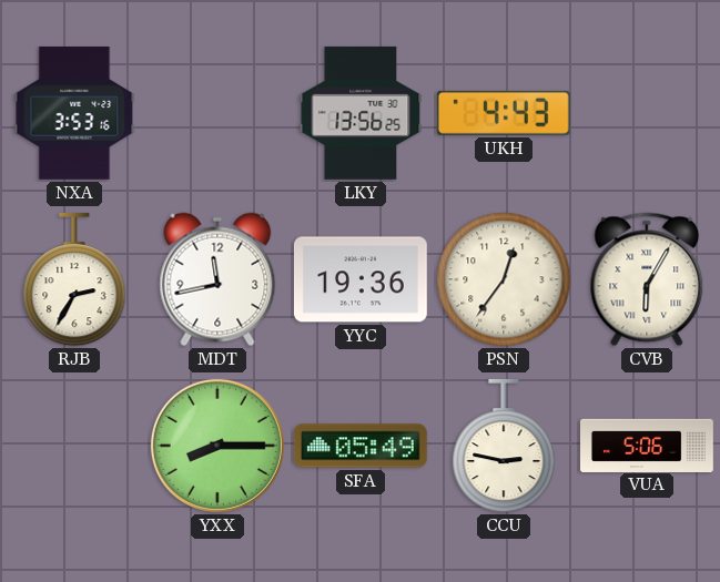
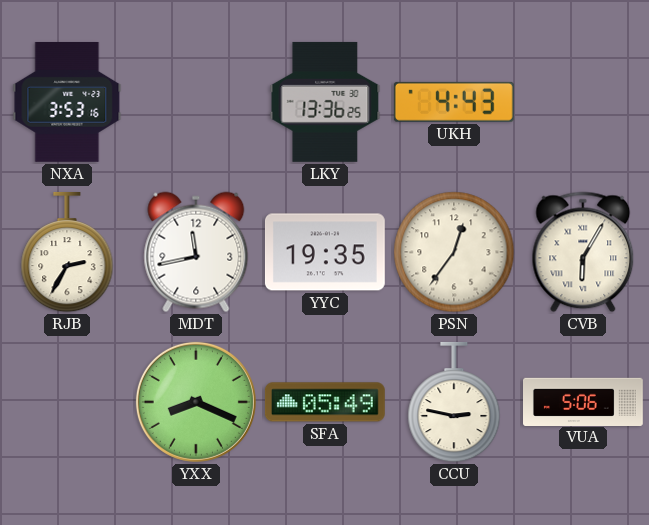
LKY: 13:56 -> 13:36 (325, 102)
YYC: 19:36 -> 19:35 (325, 252)
YXX: 8:15 -> 8:19 (196, 402)
